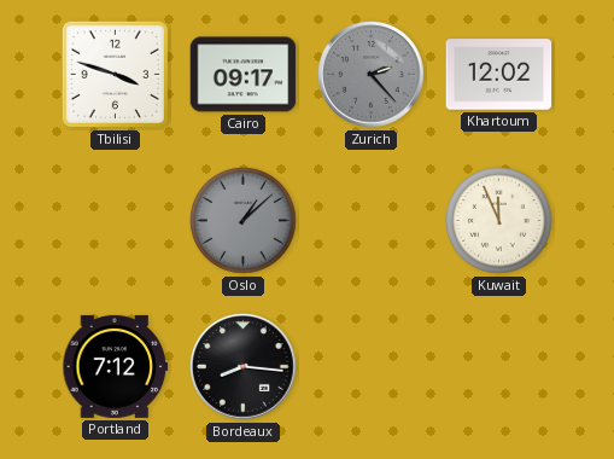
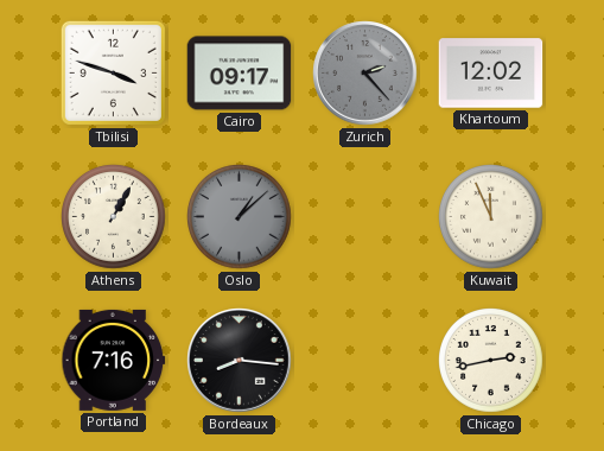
Athens: none -> 1:05 (114, 217)
Portland: 7:12 -> 7:16 (114, 360)
Chicago: none -> 2:43 (491, 361)
